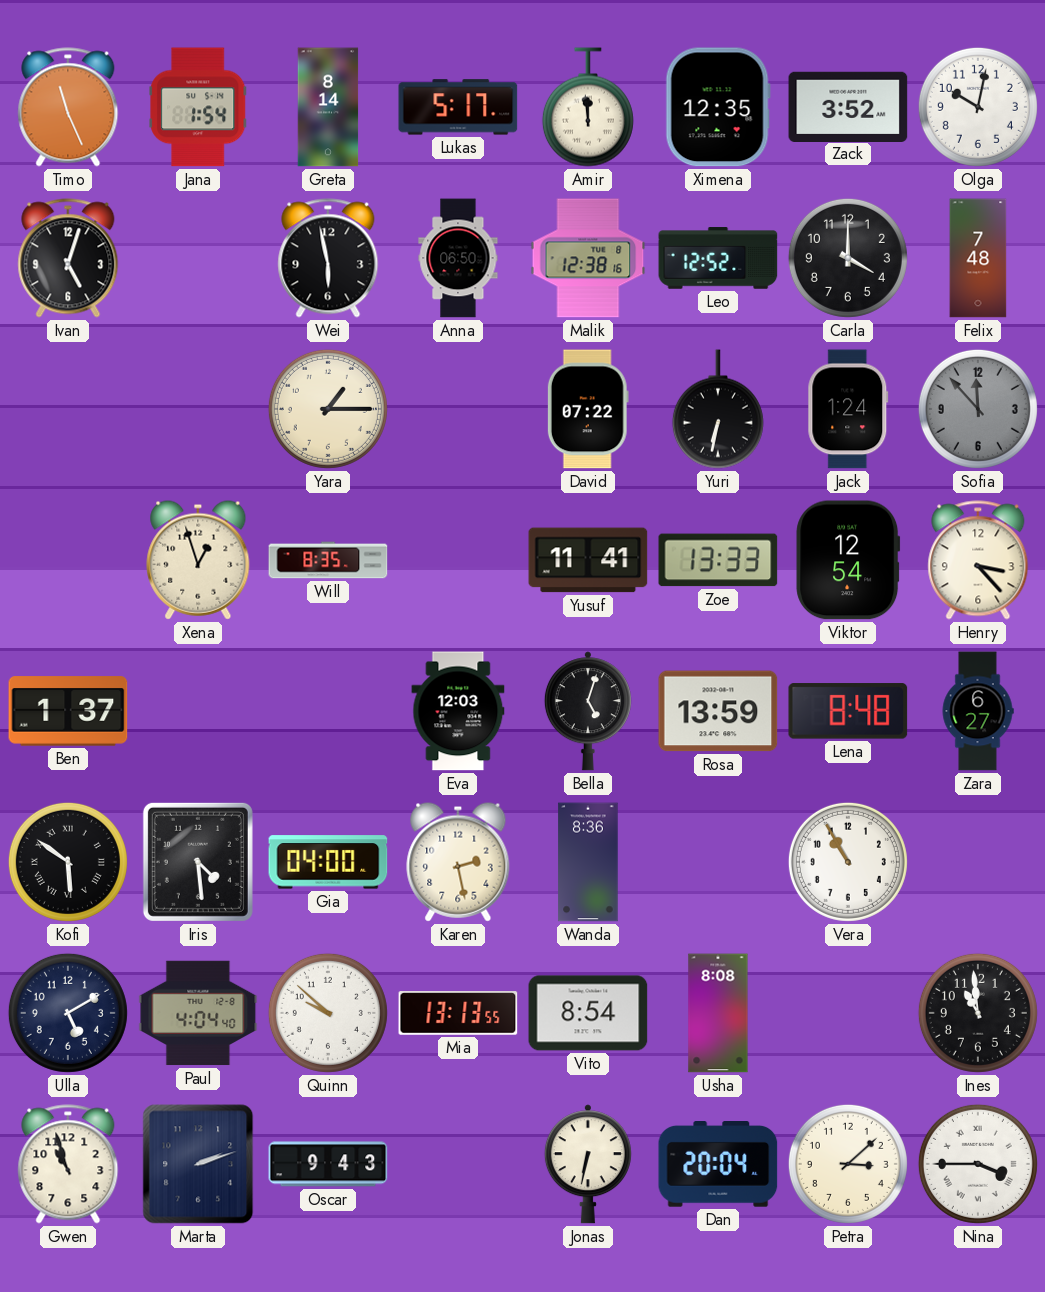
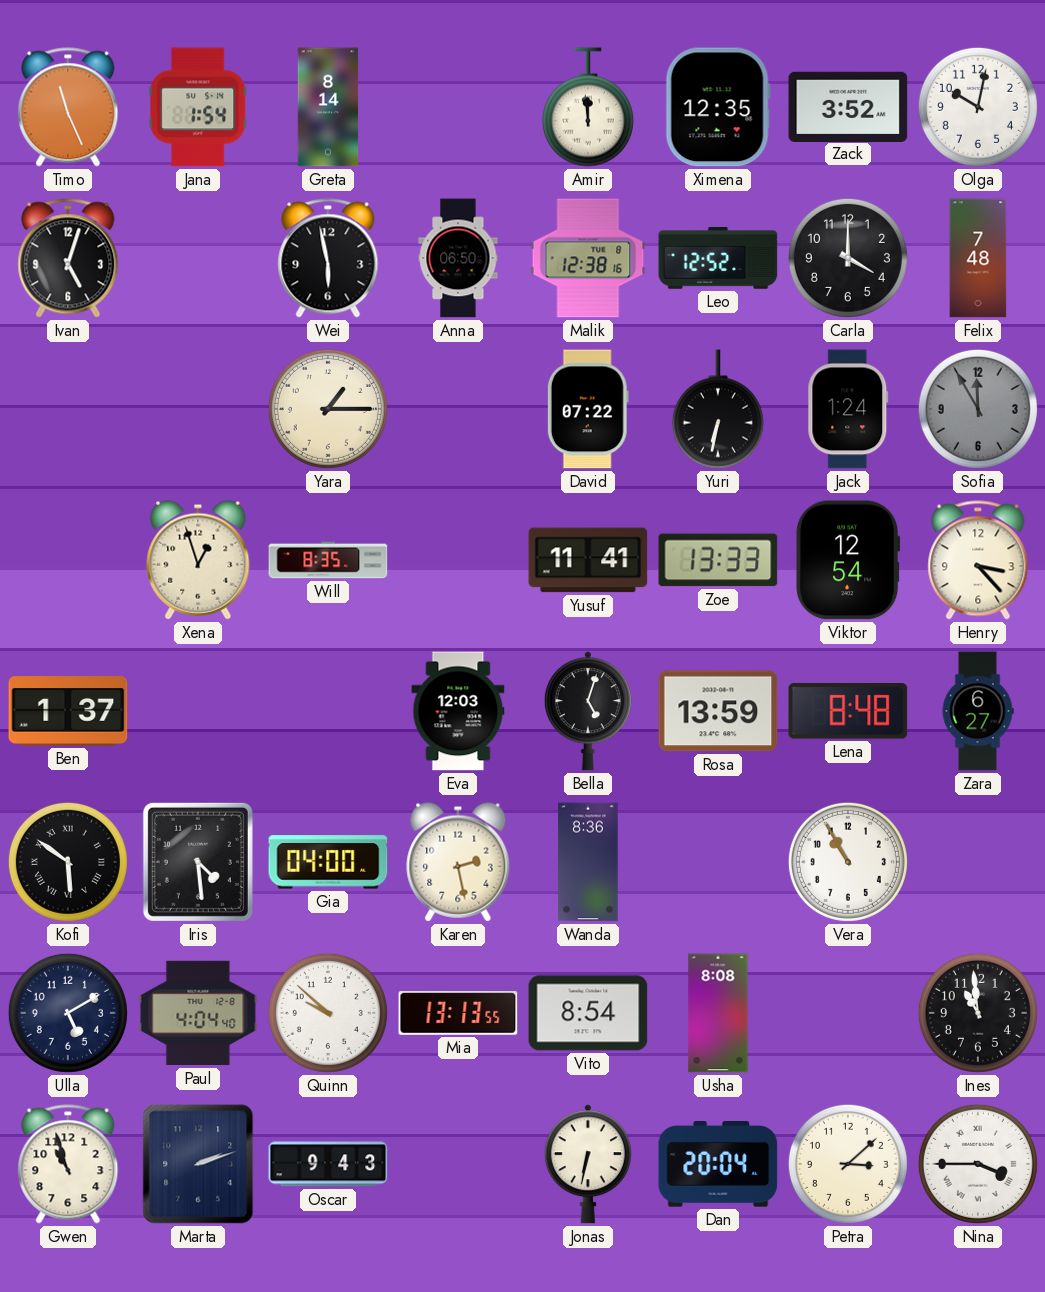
Lukas: 5:17 -> none (458, 107)
Sofia: 11:53 -> 11:55 (978, 409)
